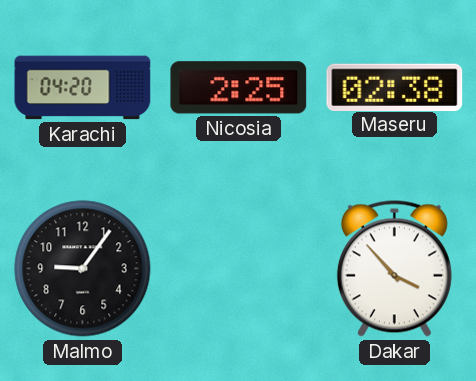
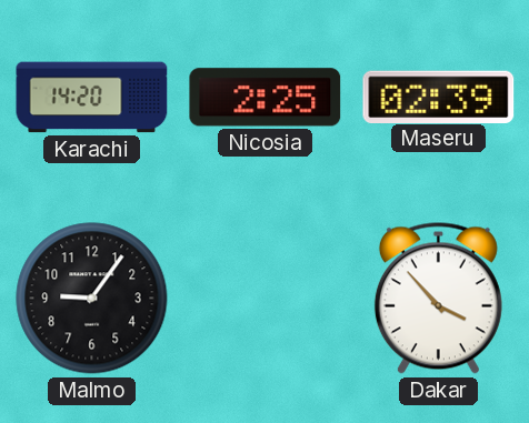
Karachi: 04:20 -> 14:20 (92, 98)
Maseru: 02:38 -> 02:39 (439, 97)
